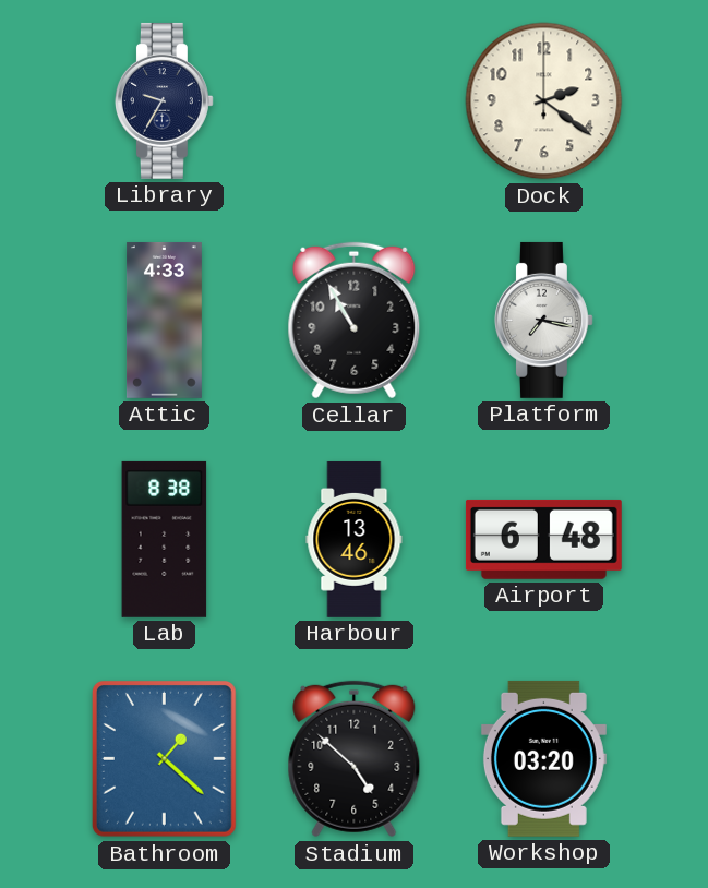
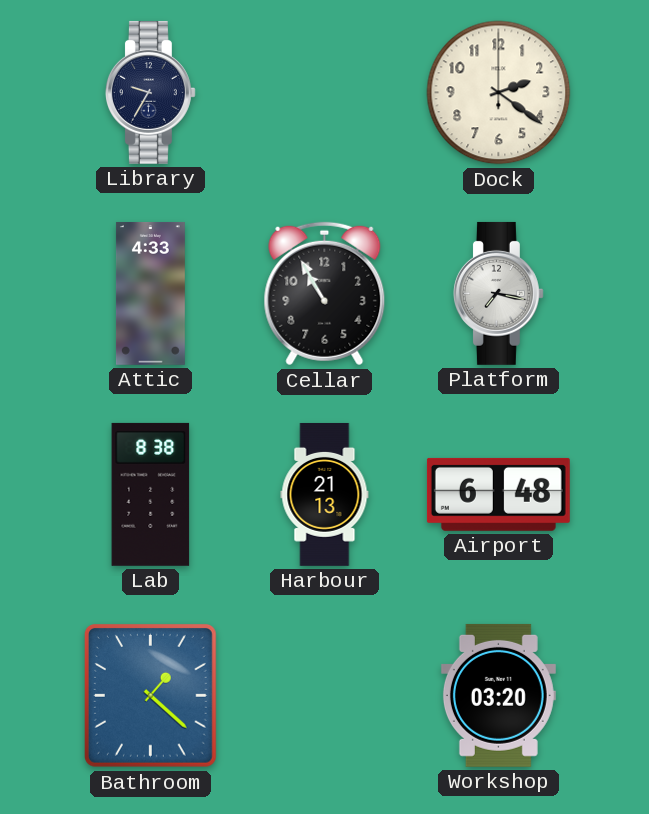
Harbour: 13:46 -> 21:13 (325, 494)
Stadium: 4:52 -> none (355, 759)
